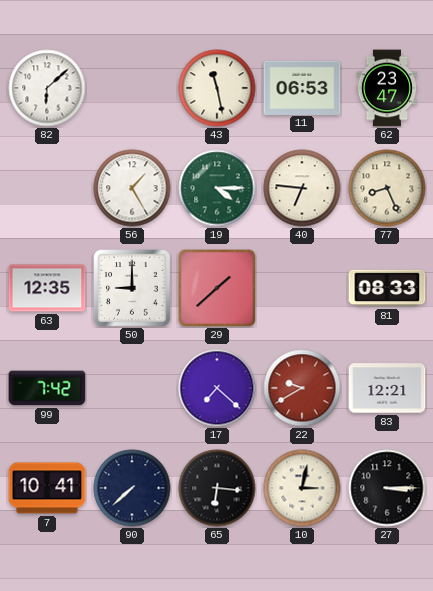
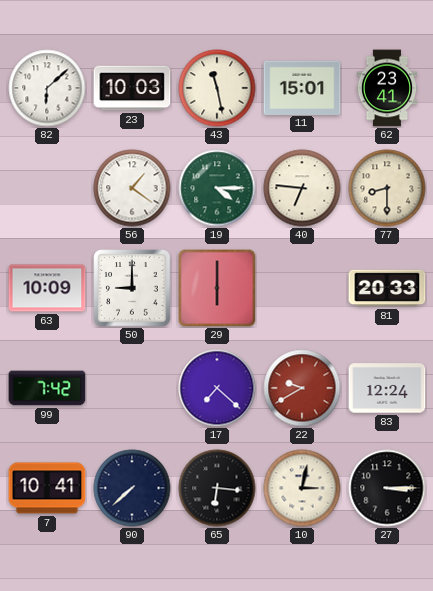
23: none -> 10:03 (132, 88)
11: 06:53 -> 15:01 (302, 87)
62: 23:47 -> 23:41 (387, 88)
56: 1:25 -> 1:21 (132, 188)
77: 8:26 -> 8:30 (387, 188)
63: 12:35 -> 10:09 (47, 288)
29: 1:38 -> 6:00 (217, 288)
81: 08:33 -> 20:33 (387, 288)
83: 12:21 -> 12:24 (387, 388)
